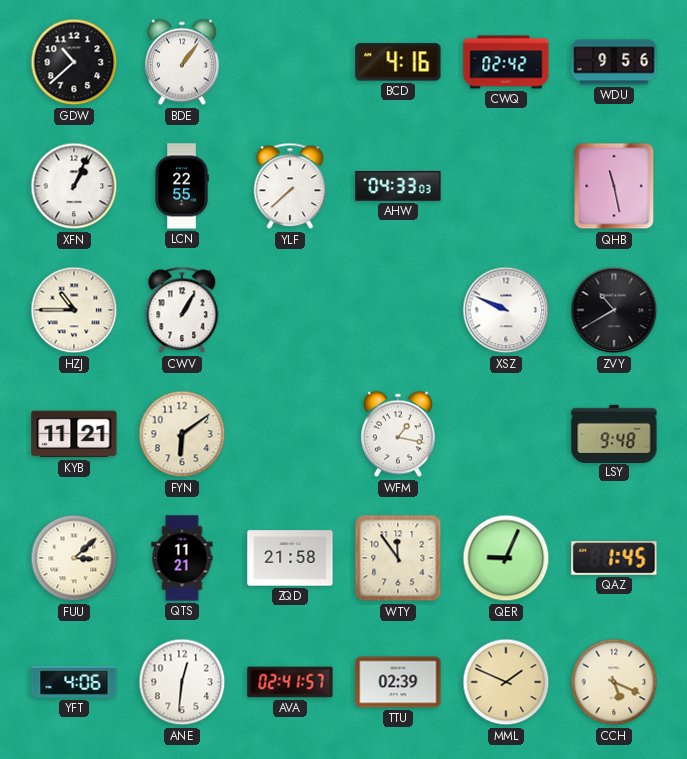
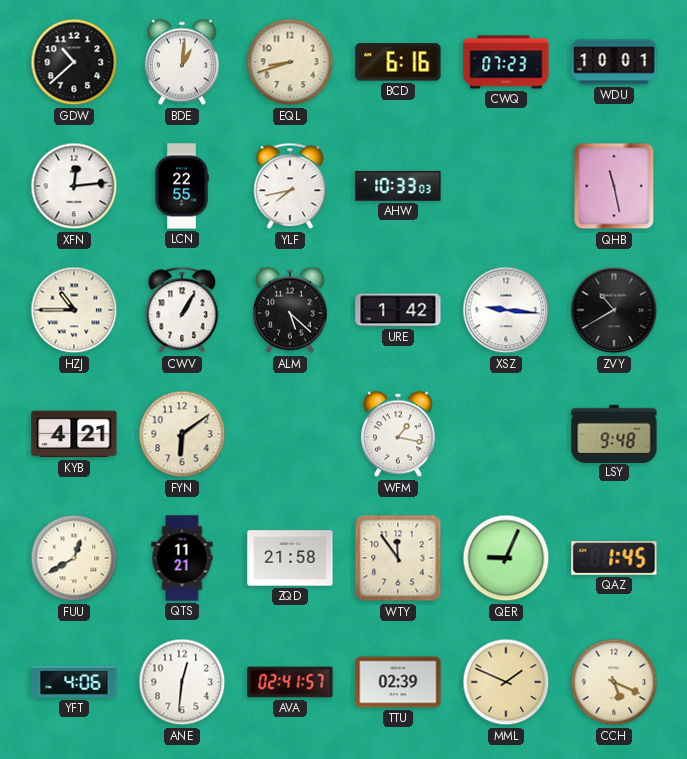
BDE: 1:06 -> 1:01 (183, 62)
EQL: none -> 8:42 (290, 62)
BCD: 4:16 -> 6:16 (398, 62)
CWQ: 02:42 -> 07:23 (506, 62)
WDU: 9:56 -> 10:01 (614, 62)
XFN: 1:04 -> 12:14 (74, 186)
YLF: 7:38 -> 7:43 (290, 186)
AHW: 04:33 -> 10:33 (398, 186)
ALM: none -> 5:22 (291, 310)
URE: none -> 1:42 (398, 310)
XSZ: 9:49 -> 9:16 (506, 310)
KYB: 11:21 -> 4:21 (74, 434)
FUU: 3:08 -> 12:40 (74, 558)
